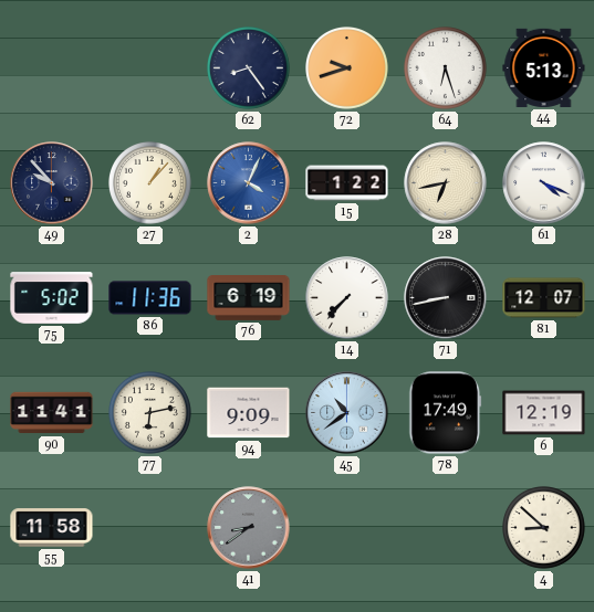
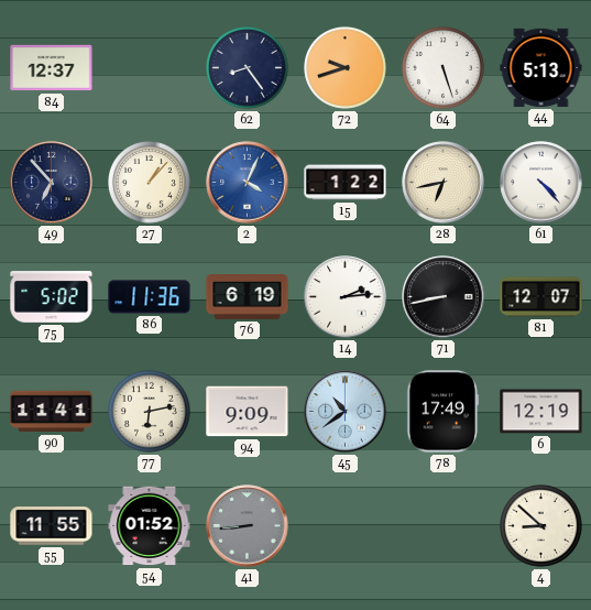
84: none -> 12:37 (52, 68)
64: 6:27 -> 5:27 (444, 68)
49: 9:53 -> 6:53 (52, 183)
61: 4:19 -> 4:23 (541, 183)
14: 7:37 -> 2:14 (346, 297)
55: 11:58 -> 11:55 (52, 526)
54: none -> 01:52 (150, 526)
41: 8:39 -> 8:44 (248, 526)
